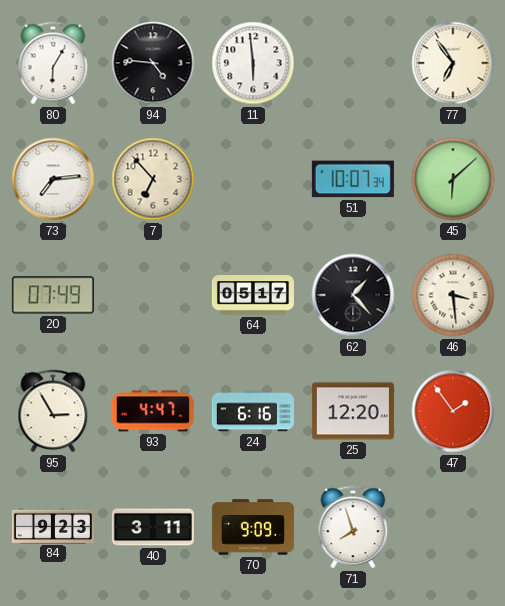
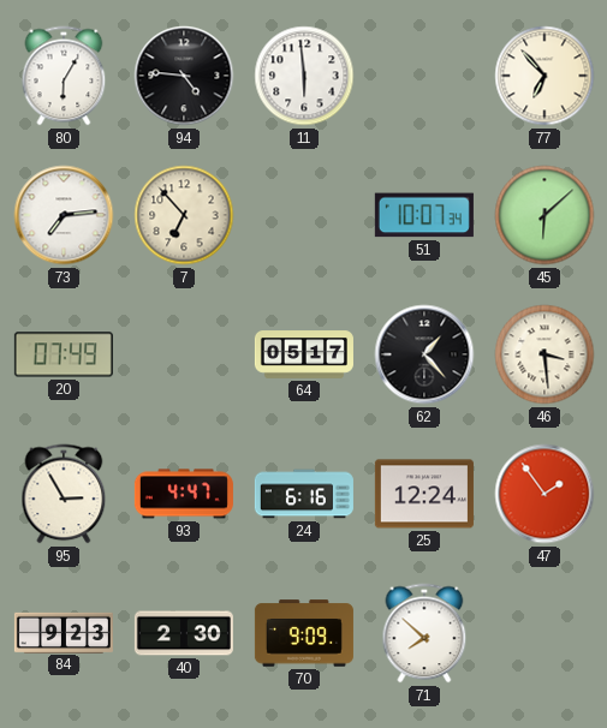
77: 6:54 -> 6:53 (544, 76)
25: 12:20 -> 12:24 (424, 494)
40: 3:11 -> 2:30 (184, 633)
71: 7:57 -> 7:52 (424, 633)
